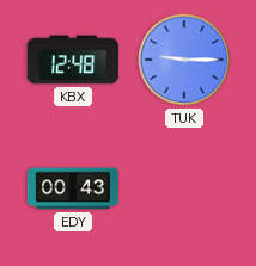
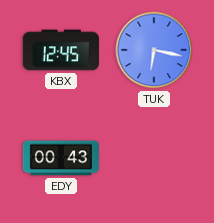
KBX: 12:48 -> 12:45 (61, 50)
TUK: 9:15 -> 6:17 (154, 50)
